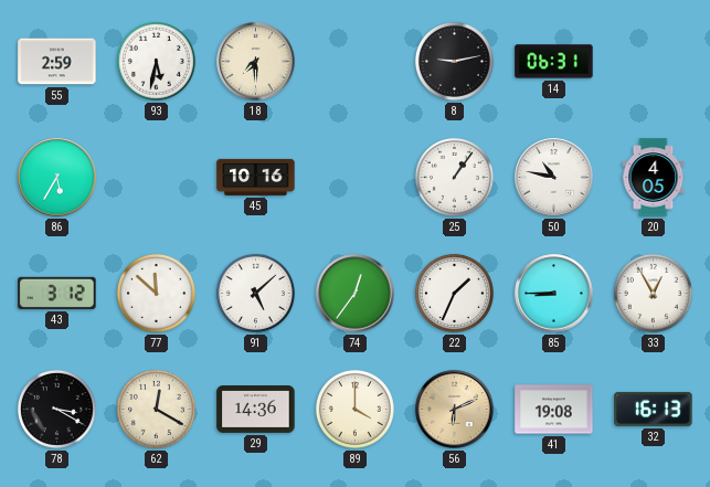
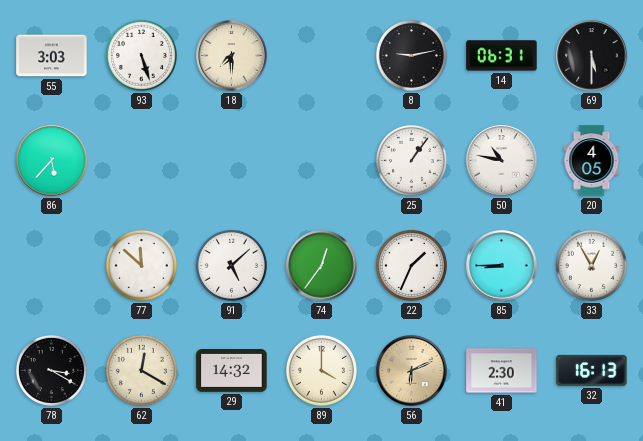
55: 2:59 -> 3:03 (52, 56)
93: 5:32 -> 5:27 (141, 55)
69: none -> 5:30 (592, 56)
86: 5:35 -> 5:37 (52, 161)
45: 10:16 -> none (256, 177)
43: 3:12 -> none (57, 293)
29: 14:36 -> 14:32 (232, 371)
41: 19:08 -> 2:30 (502, 371)
